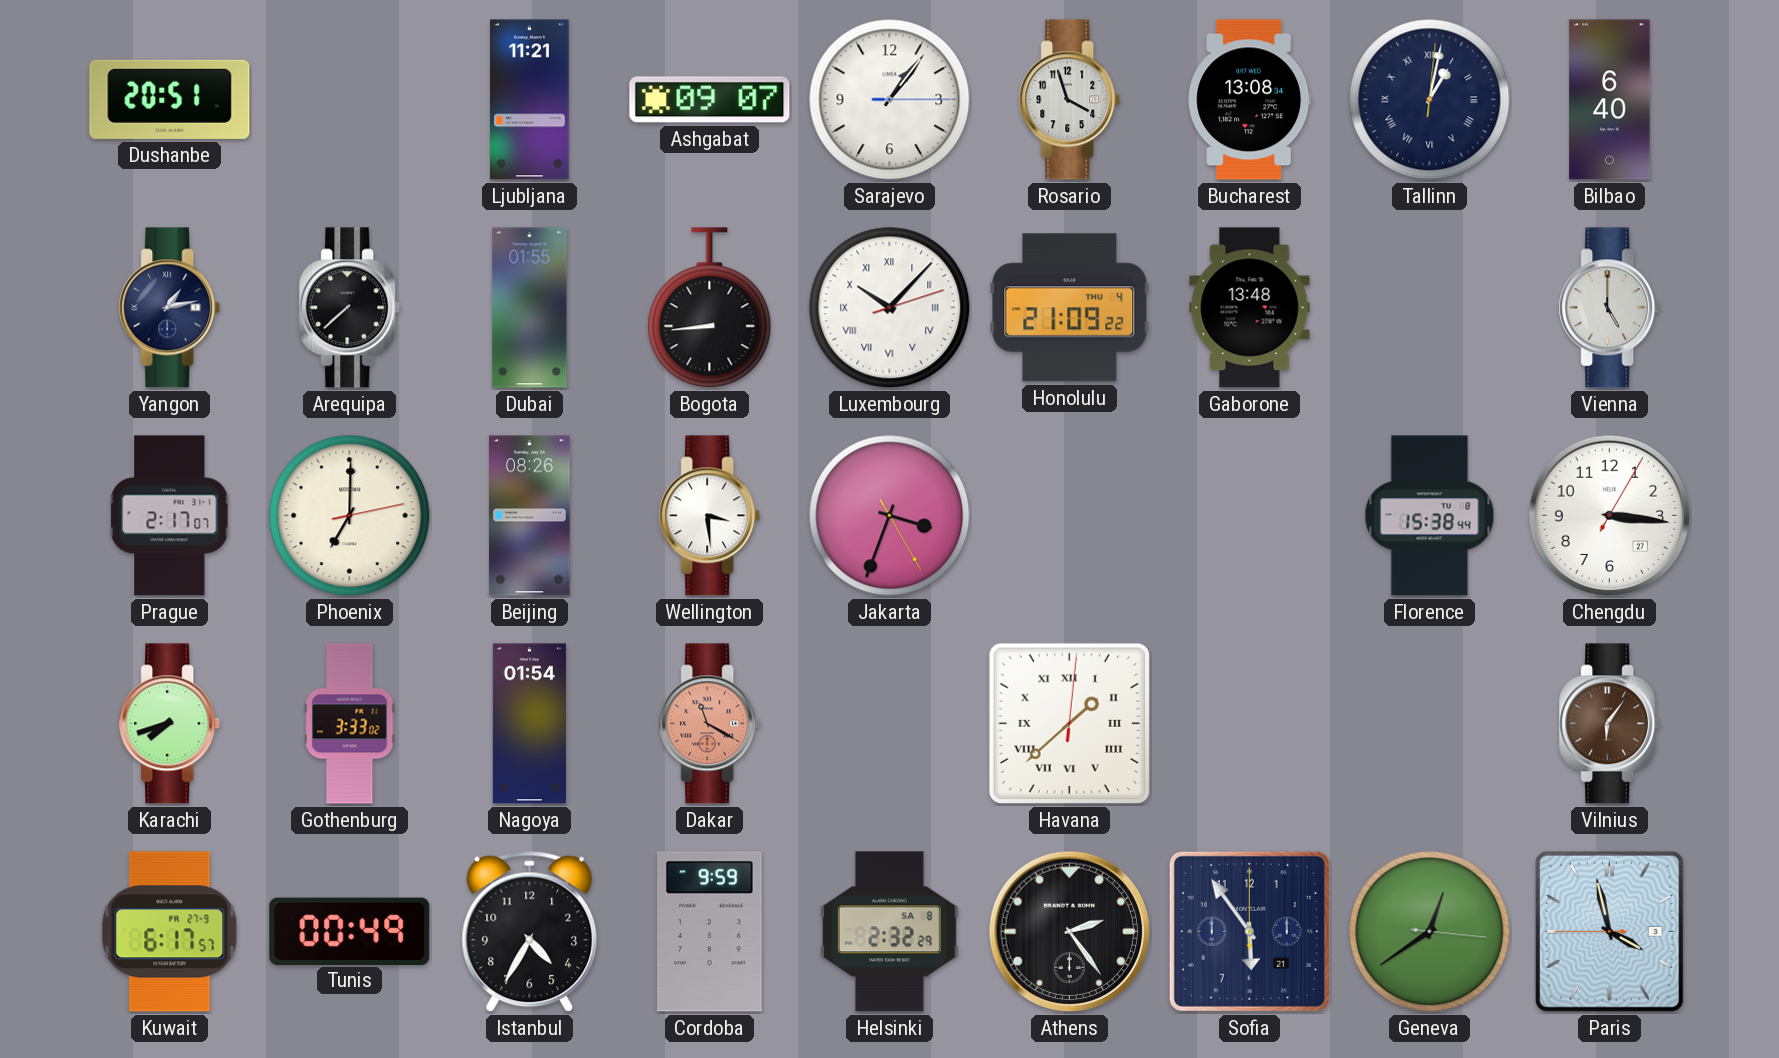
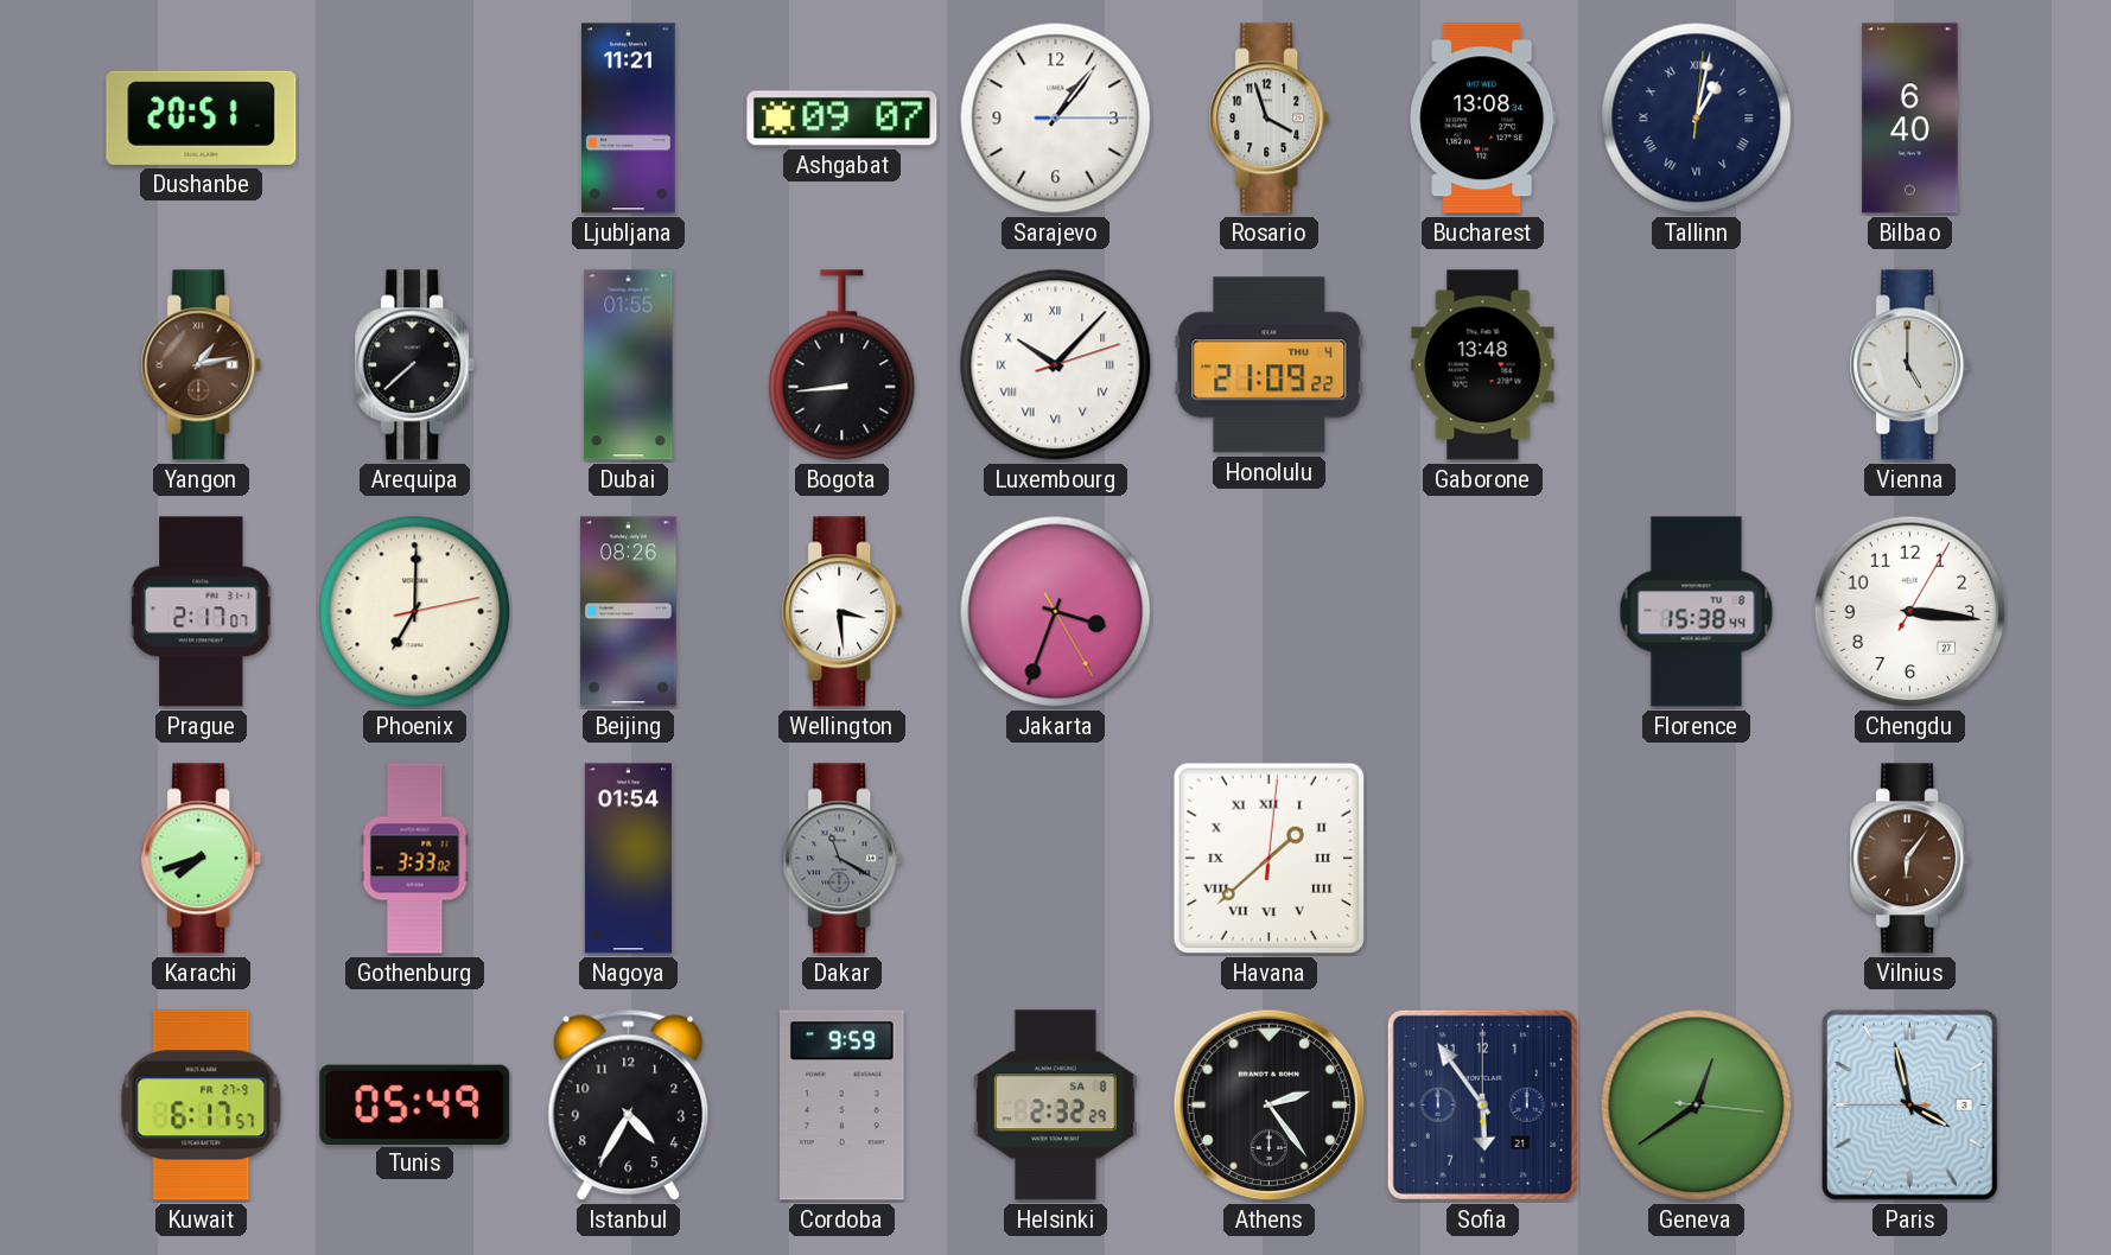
Yangon dial: navy -> brown (202, 365)
Dakar dial: salmon -> grey (843, 859)
Tunis: 00:49 -> 05:49 (415, 1104)
